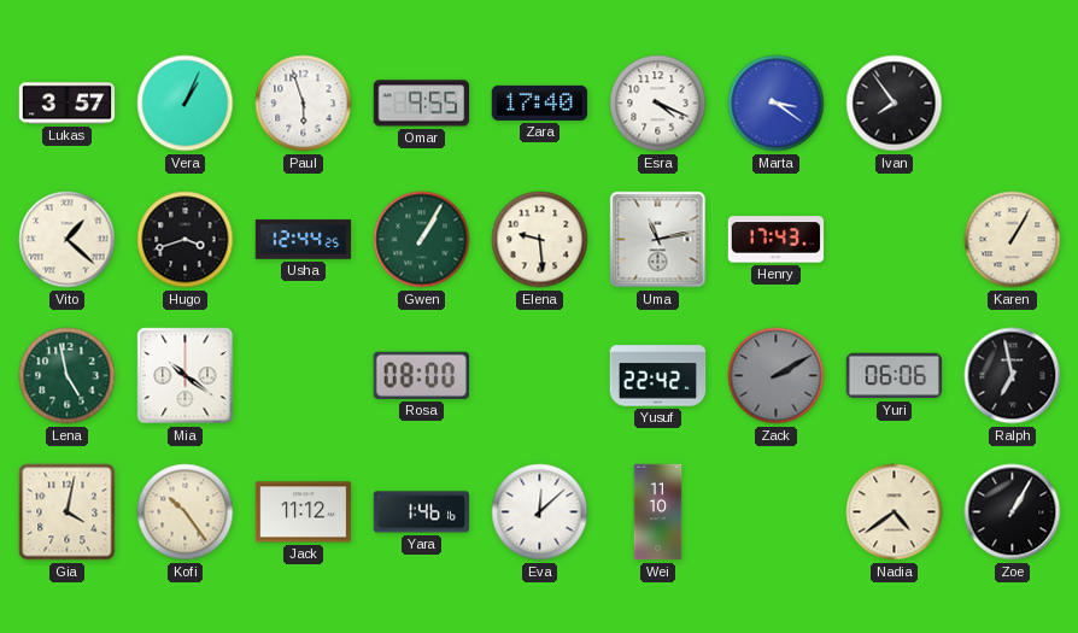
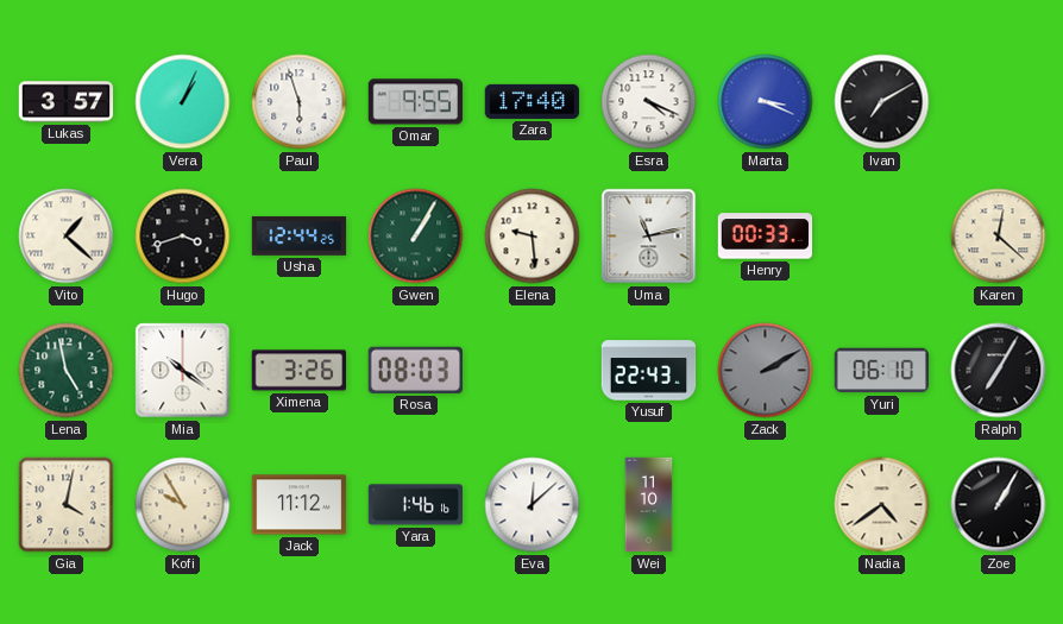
Marta: 3:21 -> 3:19 (766, 102)
Ivan: 7:54 -> 7:10 (882, 102)
Henry: 17:43 -> 00:33 (766, 237)
Karen: 1:05 -> 12:22 (999, 237)
Ximena: none -> 3:26 (298, 371)
Rosa: 08:00 -> 08:03 (415, 370)
Yusuf: 22:42 -> 22:43 (649, 371)
Yuri: 06:06 -> 06:10 (882, 371)
Ralph: 6:58 -> 7:05 (999, 371)
Kofi: 10:24 -> 9:55 (183, 505)
